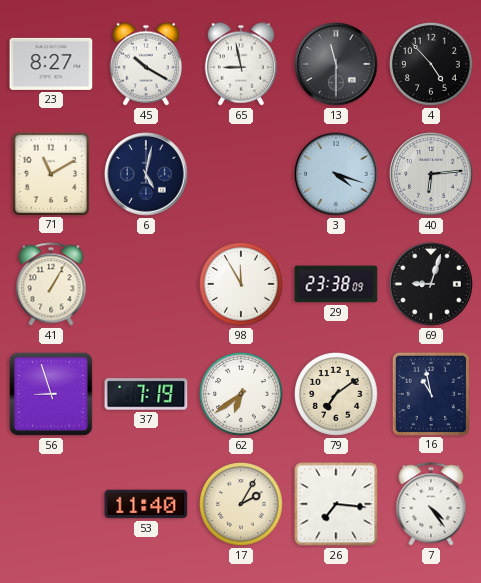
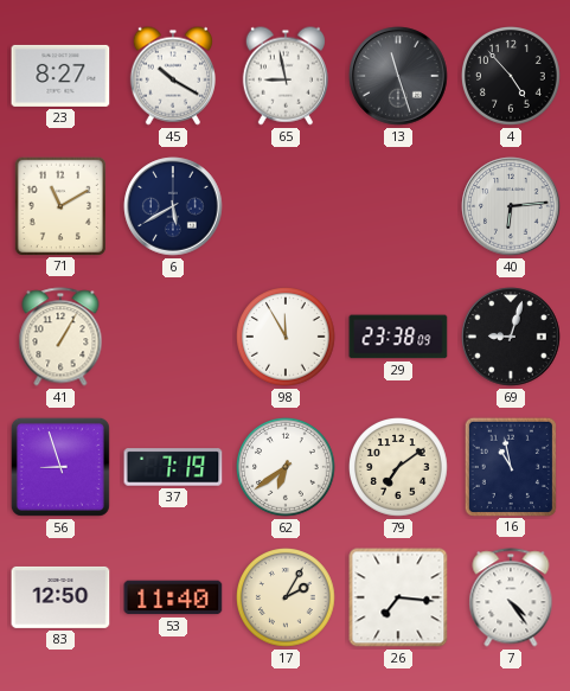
13: 11:30 -> 11:27 (398, 76)
6: 5:02 -> 5:40 (173, 206)
3: 4:18 -> none (336, 174)
83: none -> 12:50 (60, 597)
